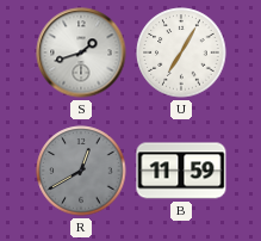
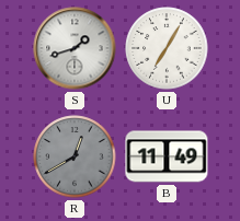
B: 11:59 -> 11:49 (167, 156)
